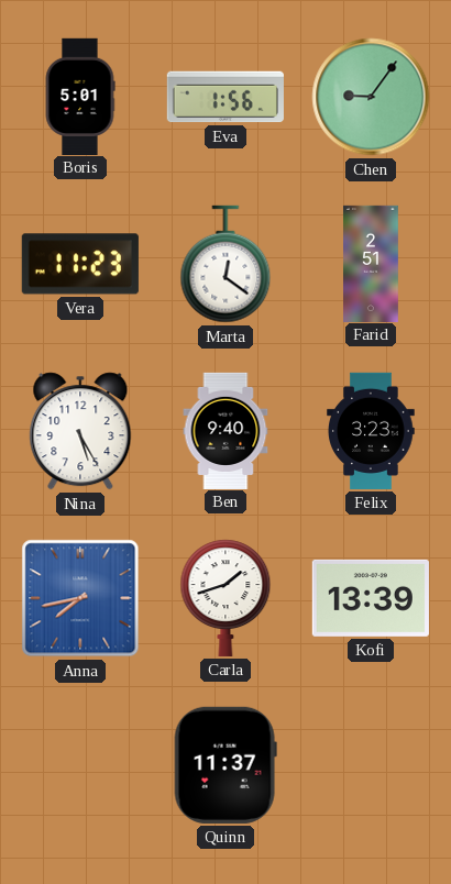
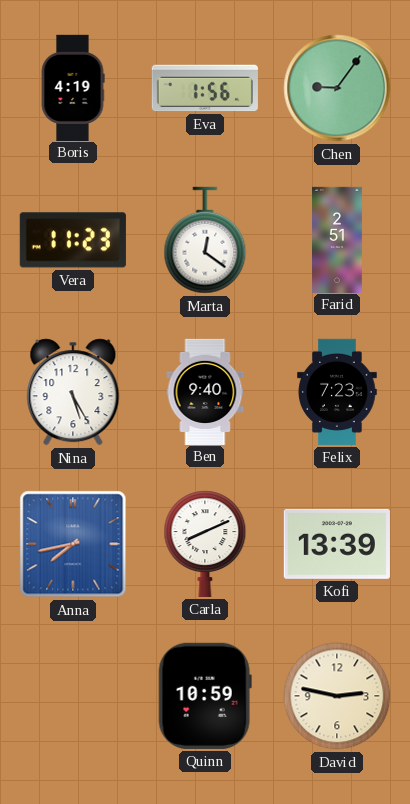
Boris: 5:01 -> 4:19 (73, 87)
Felix: 3:23 -> 7:23 (337, 392)
Carla: 1:42 -> 8:11 (205, 544)
Quinn: 11:37 -> 10:59 (205, 696)
David: none -> 2:47 (337, 696)
